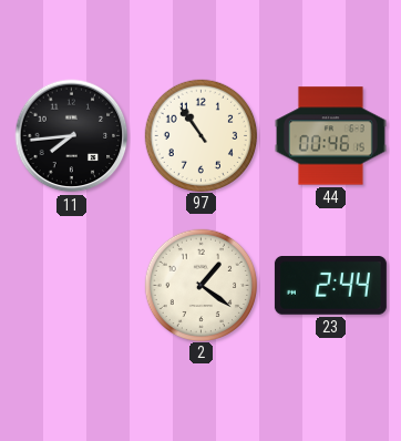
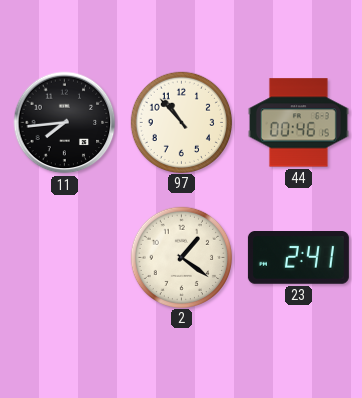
97: 10:54 -> 10:53 (181, 122)
23: 2:44 -> 2:41 (298, 258)
